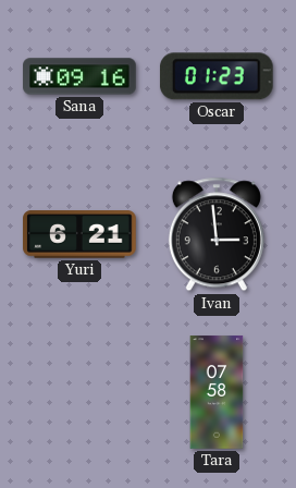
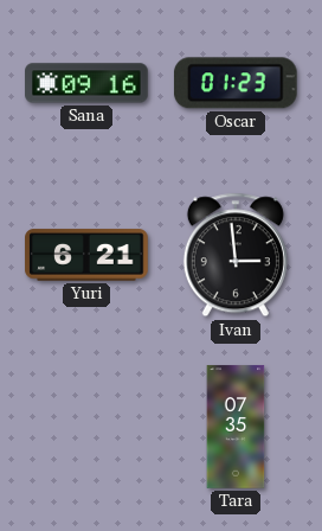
Tara: 07:58 -> 07:35 (236, 427)
